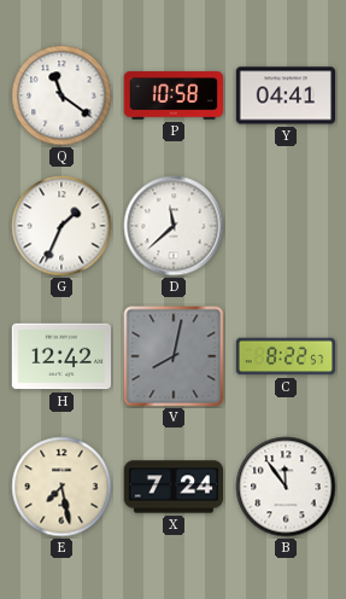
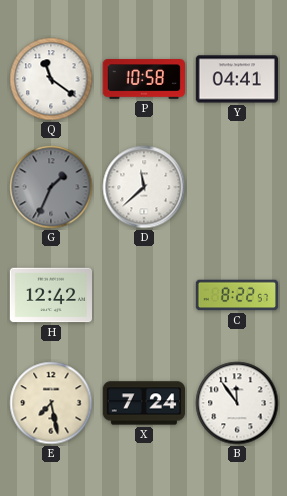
G dial: white -> grey (51, 187)
V: 8:02 -> none (174, 356)
